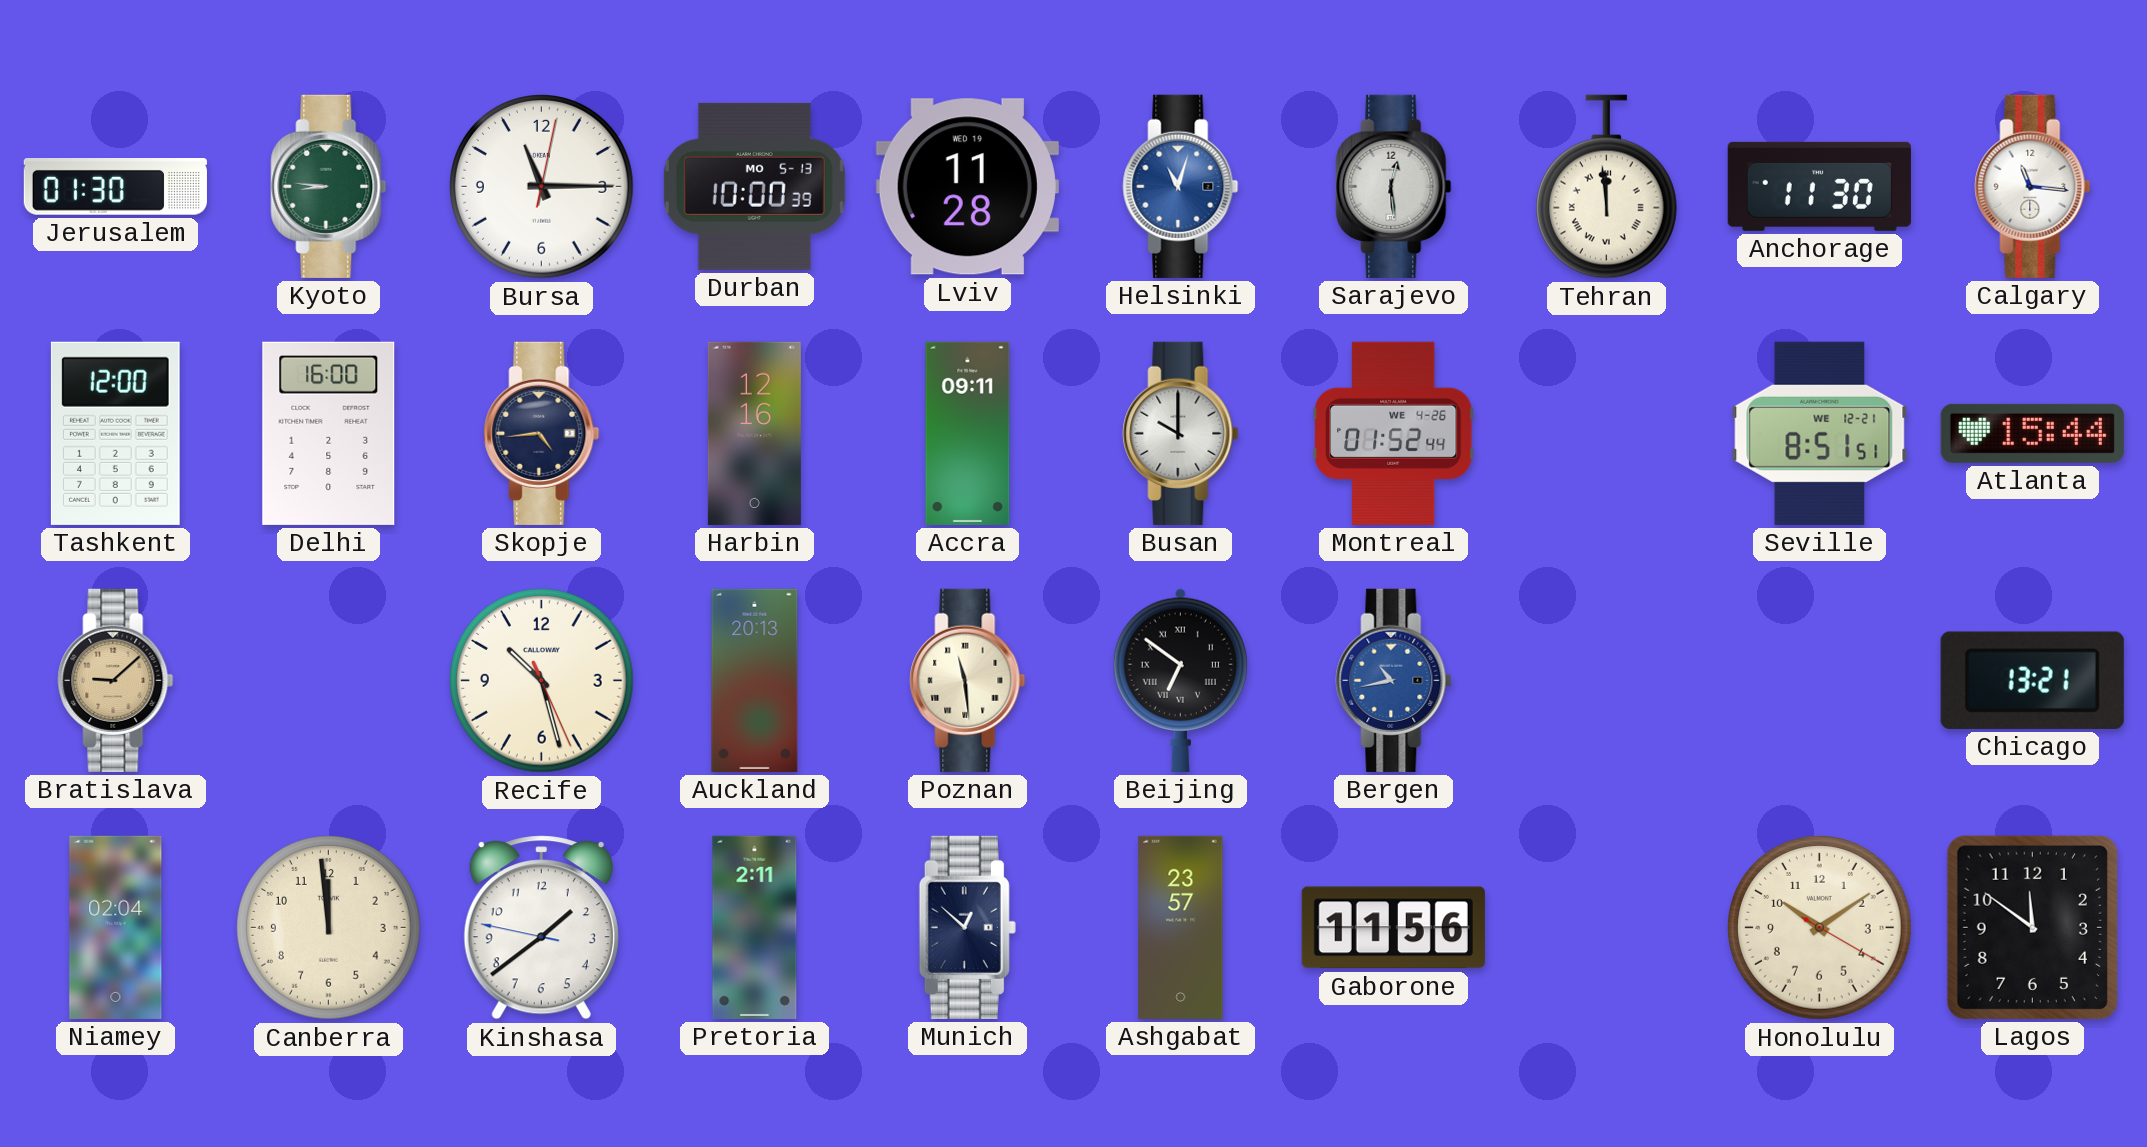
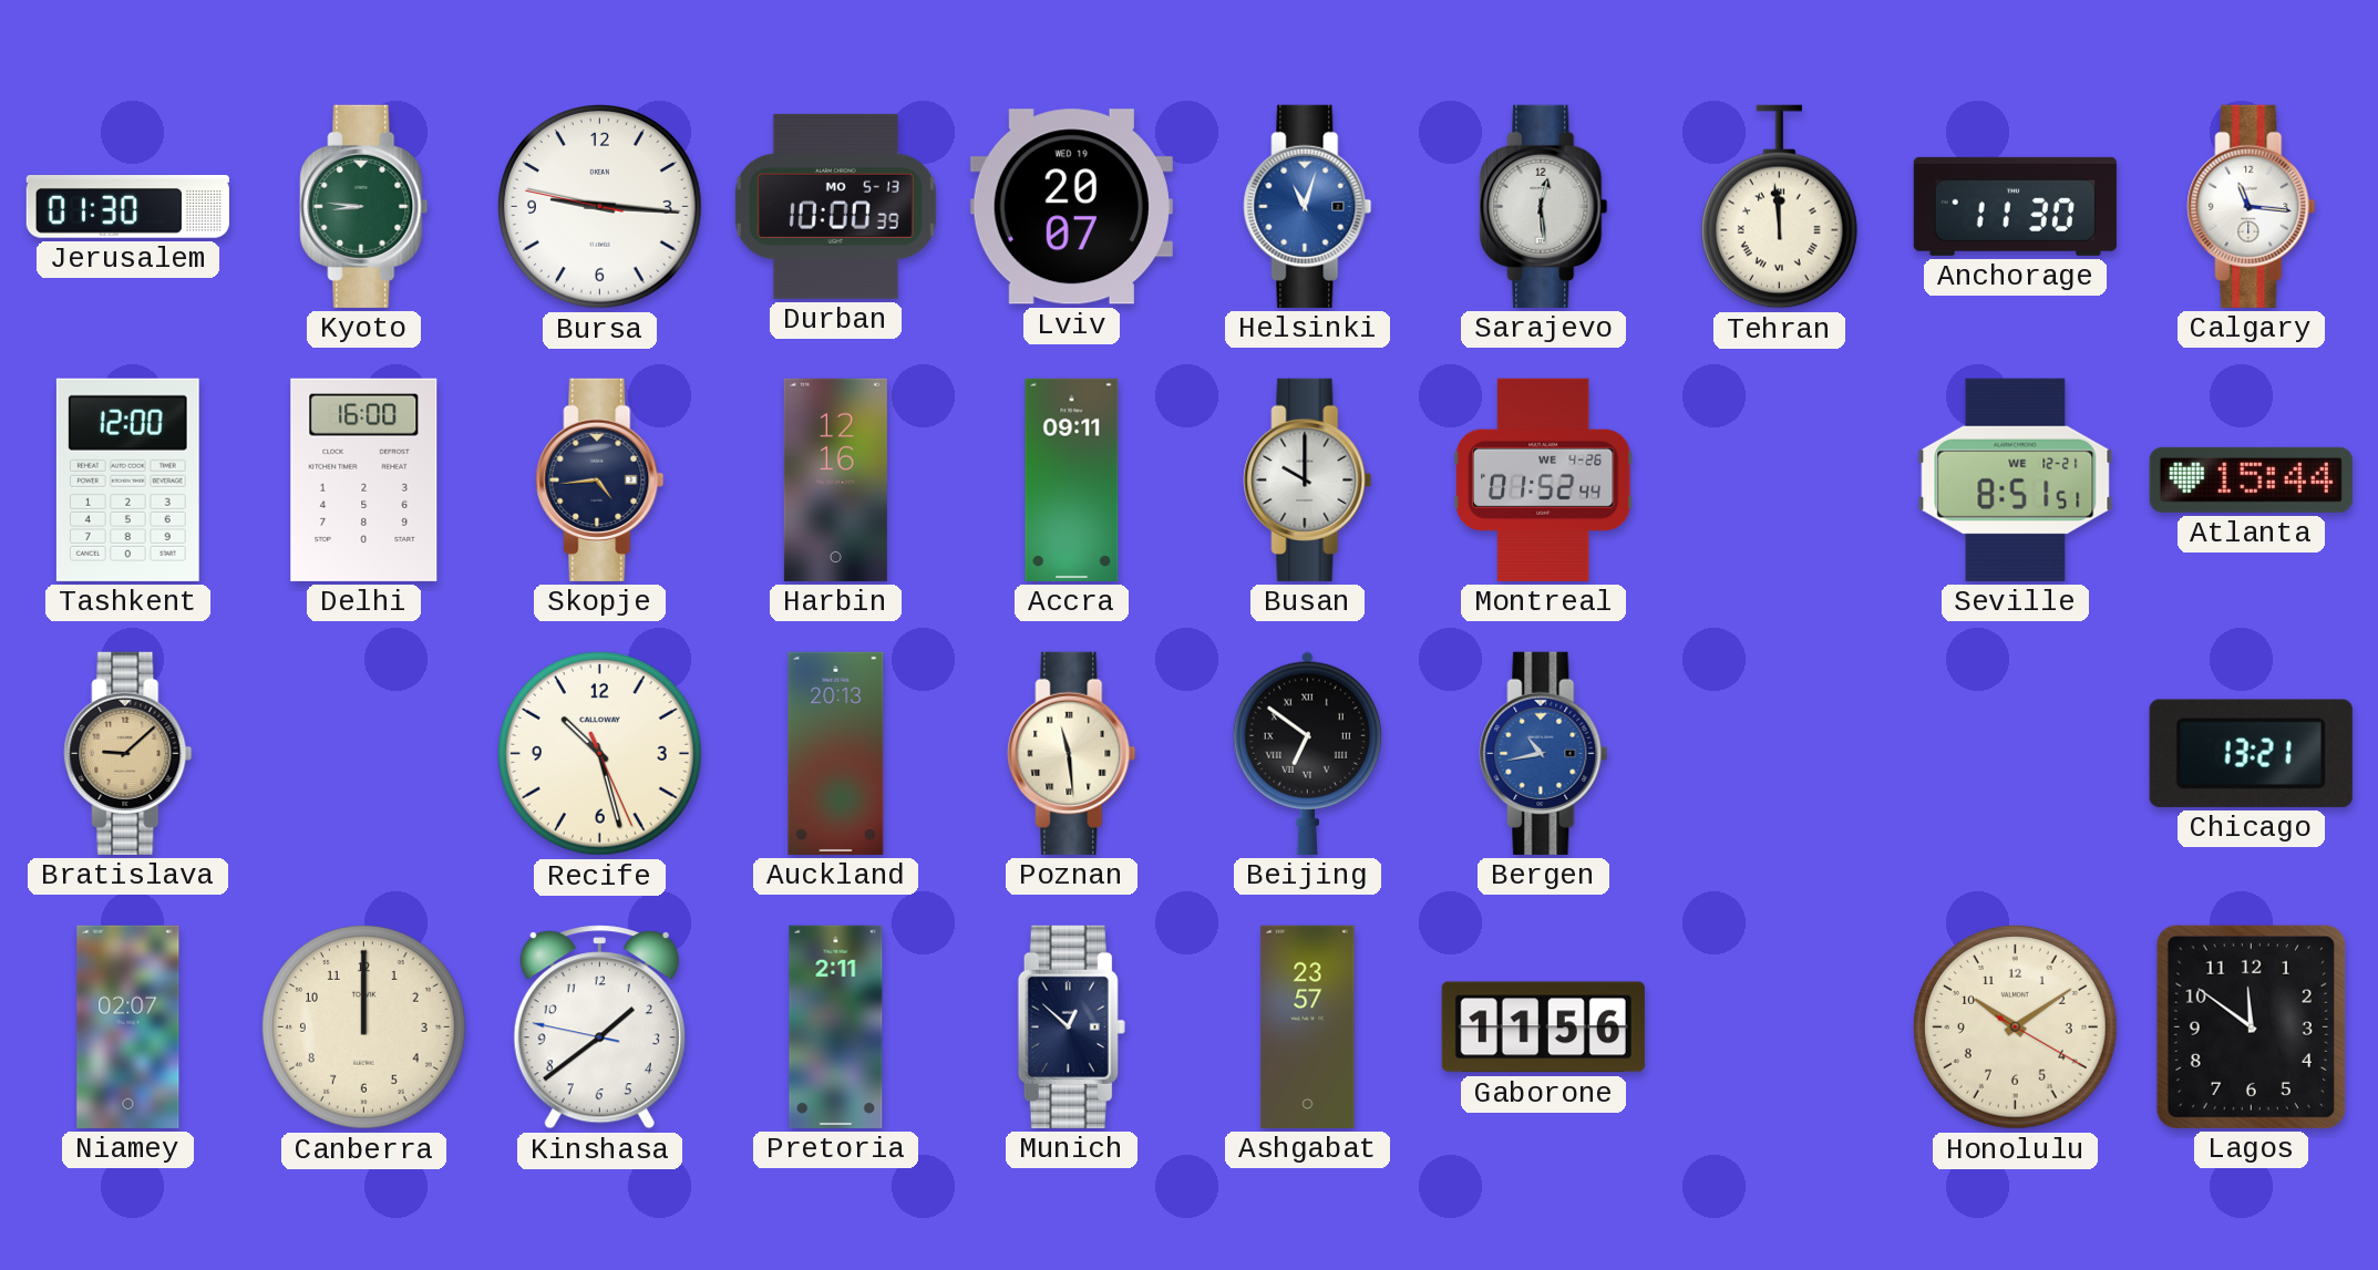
Bursa: 11:15 -> 9:15 (600, 207)
Lviv: 11:28 -> 20:07 (1071, 207)
Niamey: 02:04 -> 02:07 (128, 1026)
Canberra: 11:59 -> 12:00 (364, 1028)
